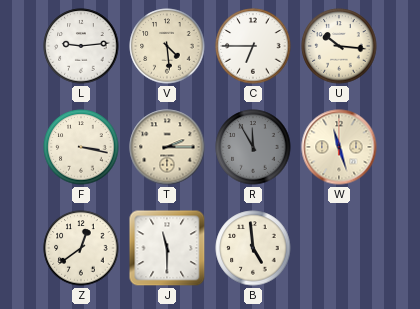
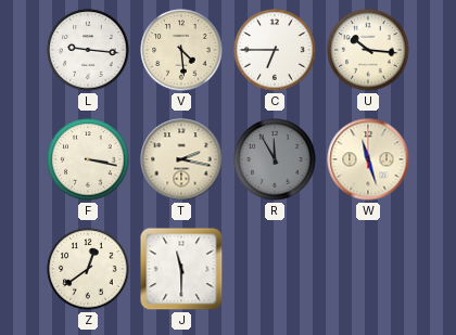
L: 9:14 -> 9:16 (88, 50)
T: 2:15 -> 2:17 (181, 159)
B: 4:59 -> none (253, 248)
